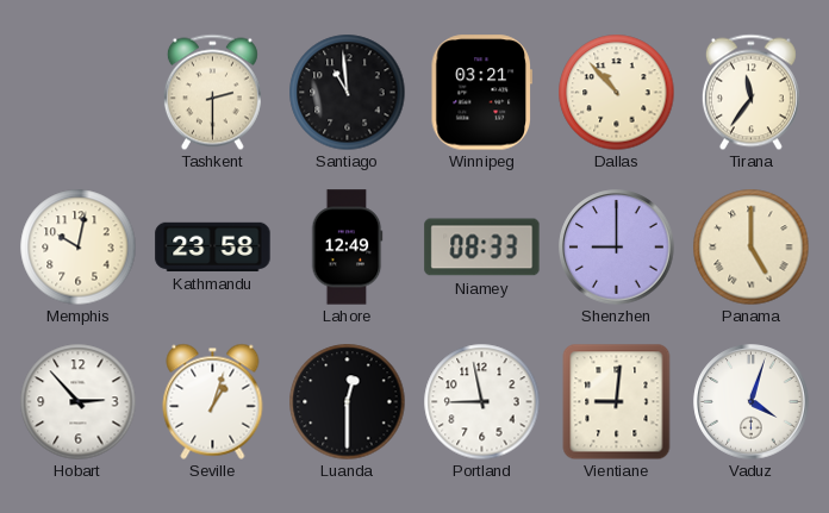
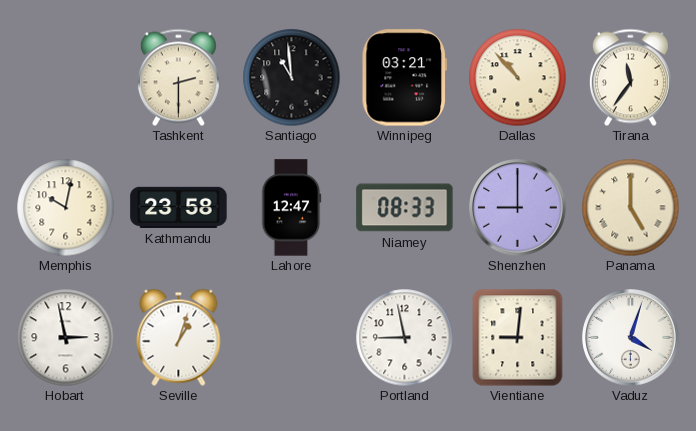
Lahore: 12:49 -> 12:47 (291, 208)
Hobart: 2:53 -> 2:58 (65, 337)
Luanda: 12:30 -> none (347, 401)
